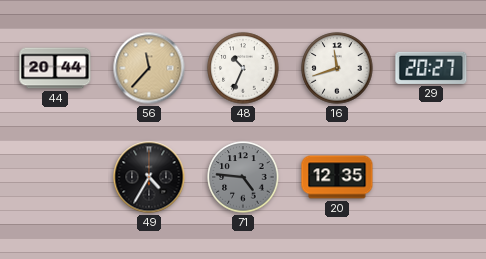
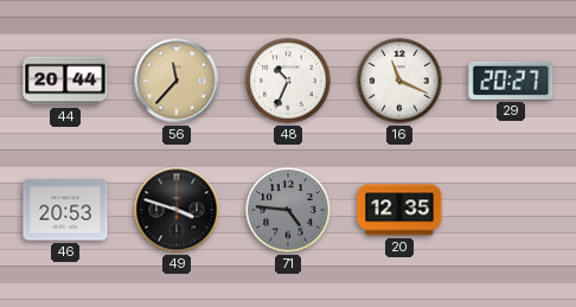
16: 11:42 -> 11:19 (399, 81)
46: none -> 20:53 (65, 210)
49: 4:35 -> 3:48 (177, 210)
